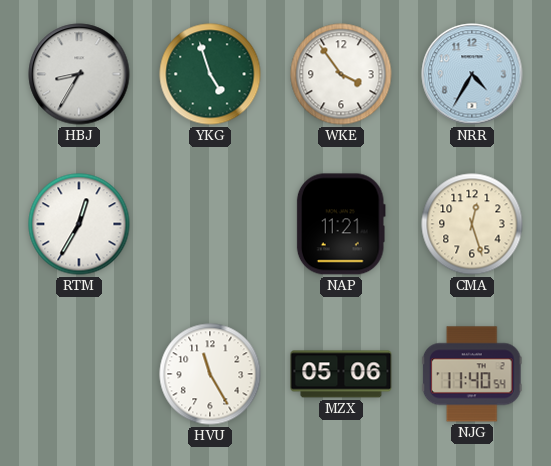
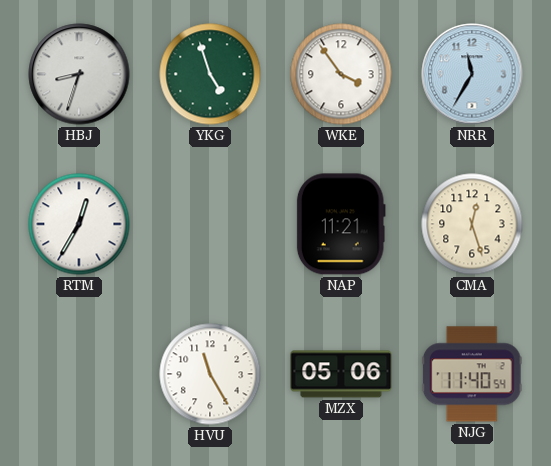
HBJ: 8:35 -> 8:33 (79, 74)
NRR: 4:35 -> 11:35 (472, 74)
